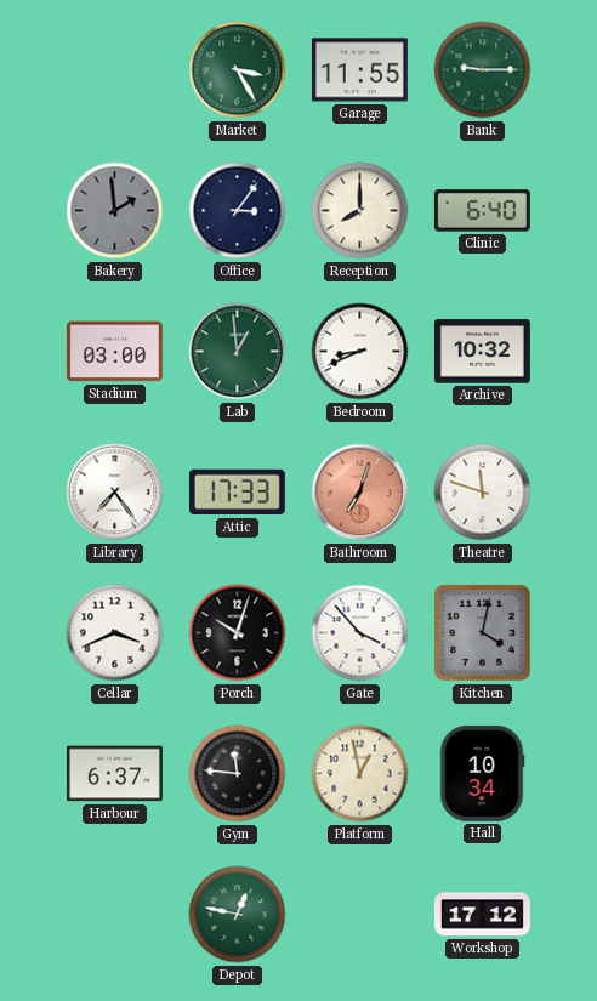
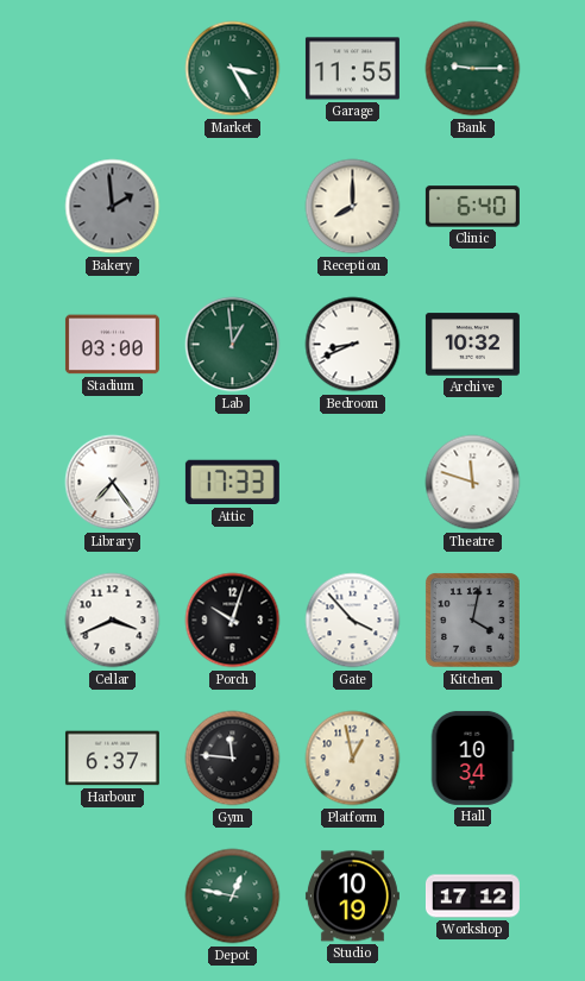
Office: 3:06 -> none (238, 211)
Bathroom: 7:03 -> none (360, 493)
Studio: none -> 10:19 (352, 897)
